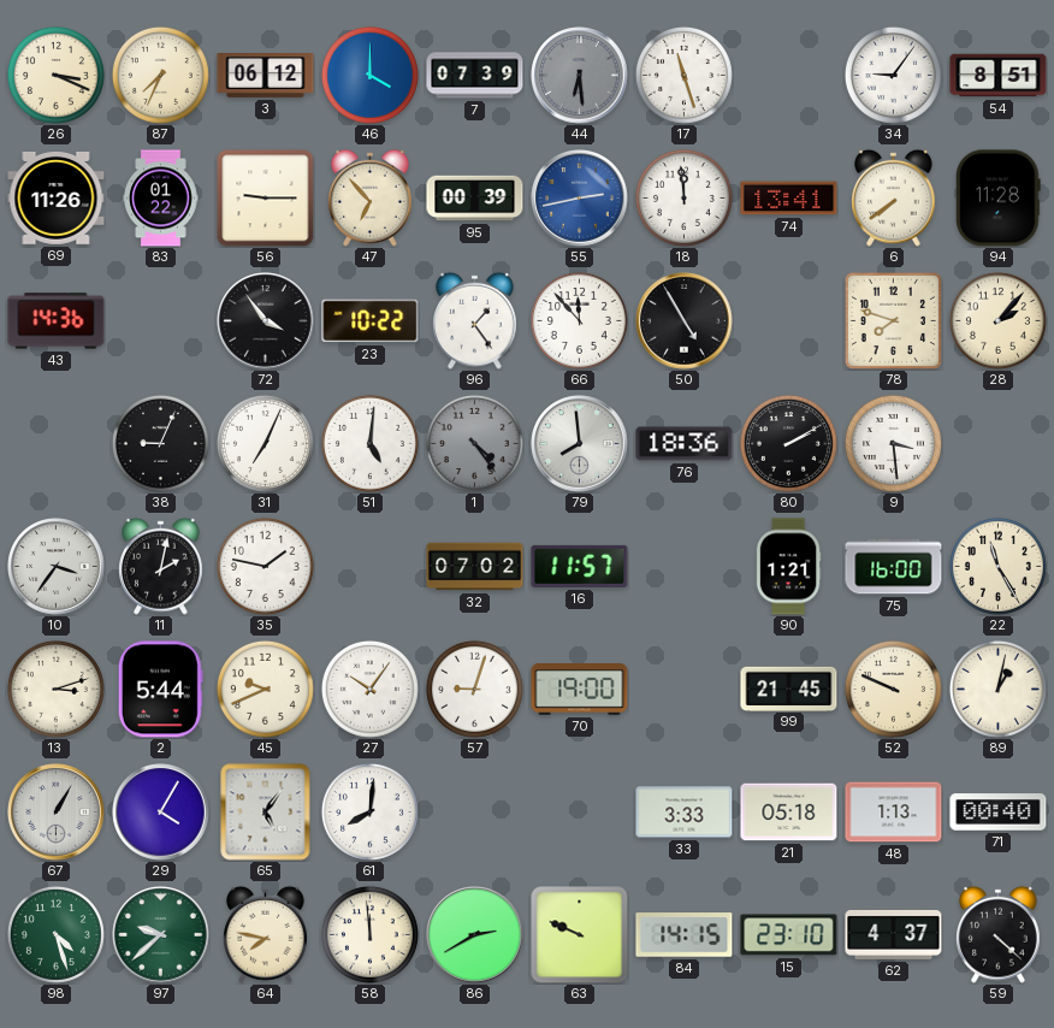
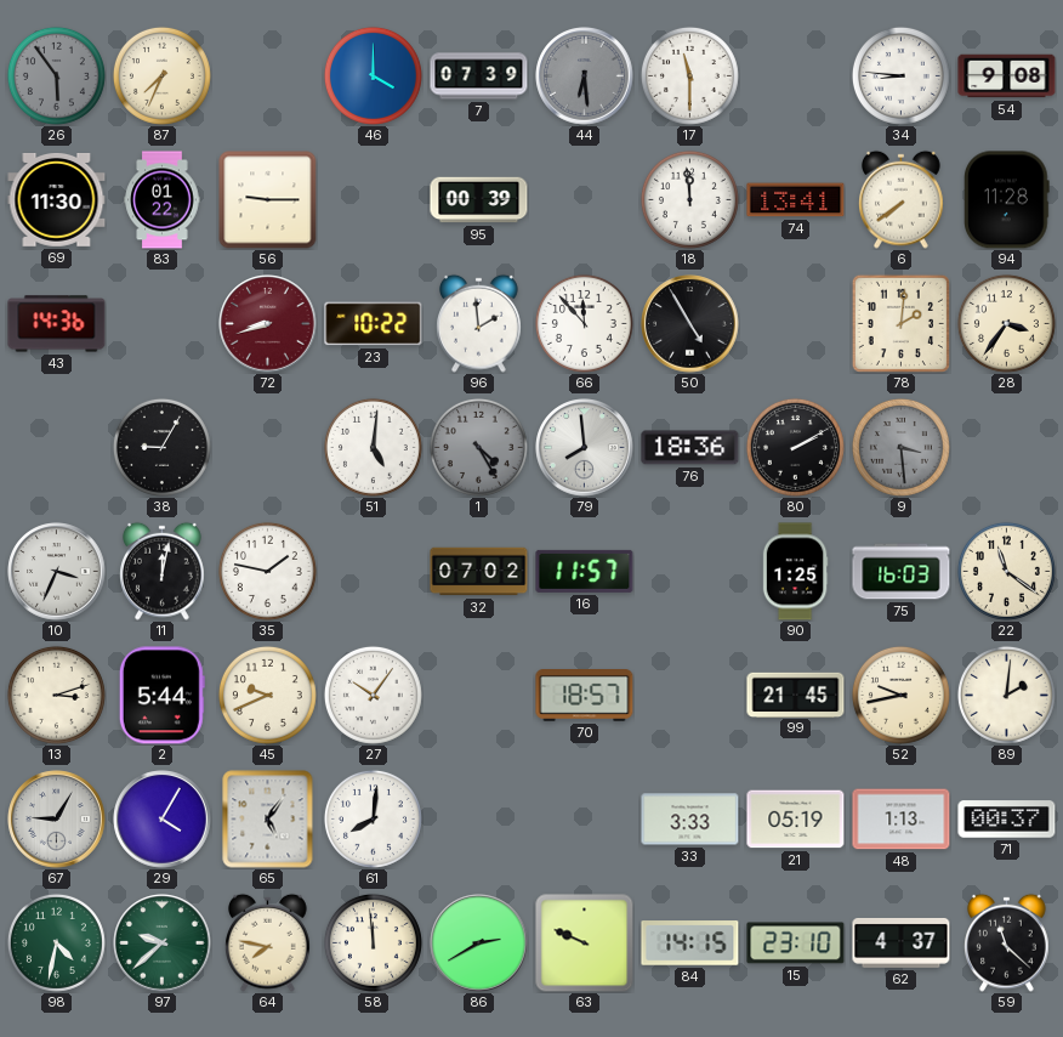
26: 3:19 -> 5:54 (56, 75)
26 dial: cream -> grey (56, 75)
3: 06:12 -> none (266, 76)
17: 11:27 -> 11:30 (689, 75)
34: 9:06 -> 8:46 (900, 75)
54: 8:51 -> 9:08 (1007, 76)
69: 11:26 -> 11:30 (57, 200)
47: 6:53 -> none (371, 197)
55: 2:43 -> none (580, 199)
72: 3:54 -> 8:42 (268, 324)
72 dial: black -> burgundy (268, 324)
96: 1:24 -> 1:59 (479, 323)
78: 7:48 -> 2:01 (900, 323)
28: 2:07 -> 3:36 (1006, 323)
38: 9:04 -> 9:05 (161, 447)
31: 7:04 -> none (265, 443)
1: 4:24 -> 4:25 (478, 447)
9 dial: white -> grey (900, 447)
10: 3:36 -> 3:34 (57, 572)
11: 2:02 -> 12:02 (163, 571)
90: 1:21 -> 1:25 (795, 572)
75: 16:00 -> 16:03 (902, 572)
22: 11:25 -> 11:21 (1006, 571)
57: 9:03 -> none (474, 689)
70: 19:00 -> 18:57 (585, 696)
52: 9:49 -> 9:43 (900, 695)
89: 1:02 -> 2:01 (1006, 695)
67: 1:05 -> 9:05 (57, 820)
21: 05:18 -> 05:19 (796, 820)
71: 00:40 -> 00:37 (1007, 820)
98: 4:27 -> 4:32 (56, 942)
59: 4:22 -> 11:22 (1007, 942)
